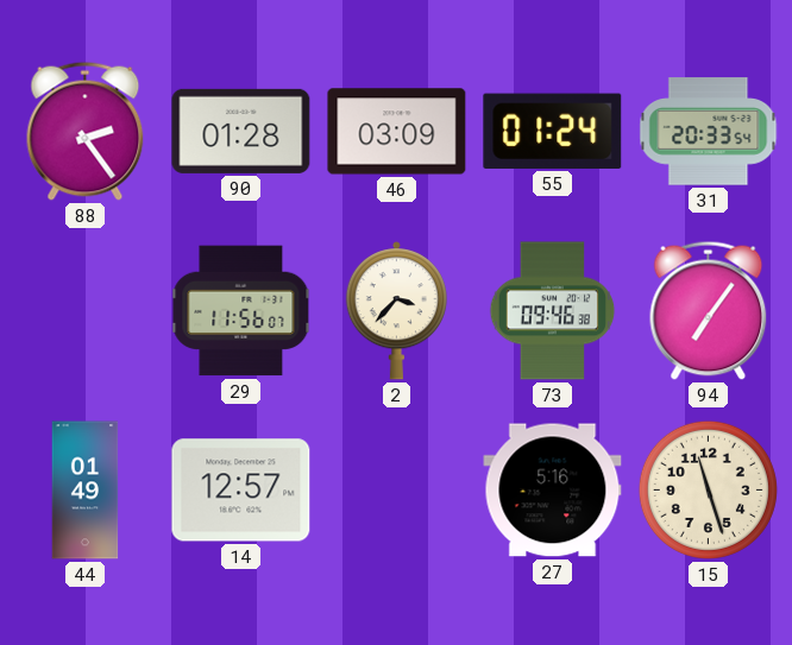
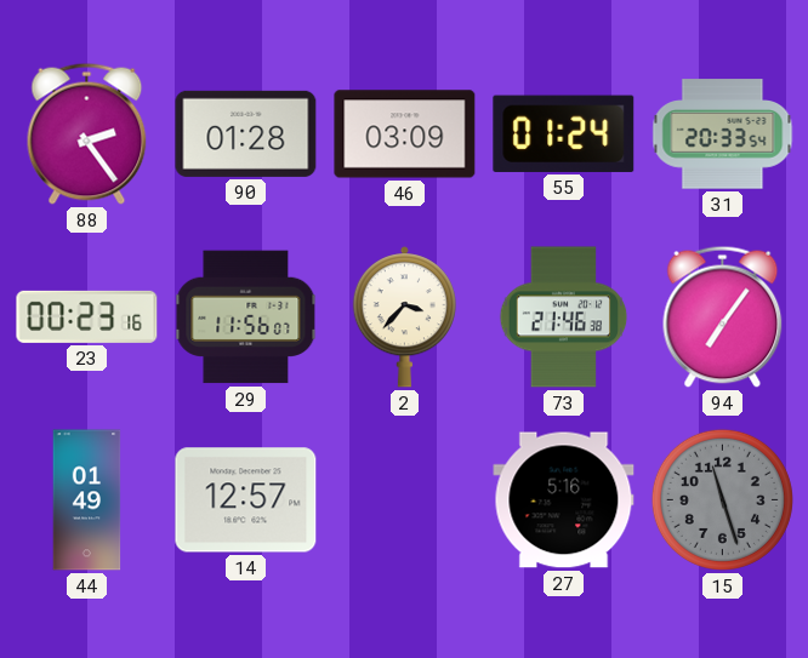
23: none -> 00:23 (87, 316)
73: 09:46 -> 21:46 (564, 317)
15 dial: cream -> grey (722, 499)
